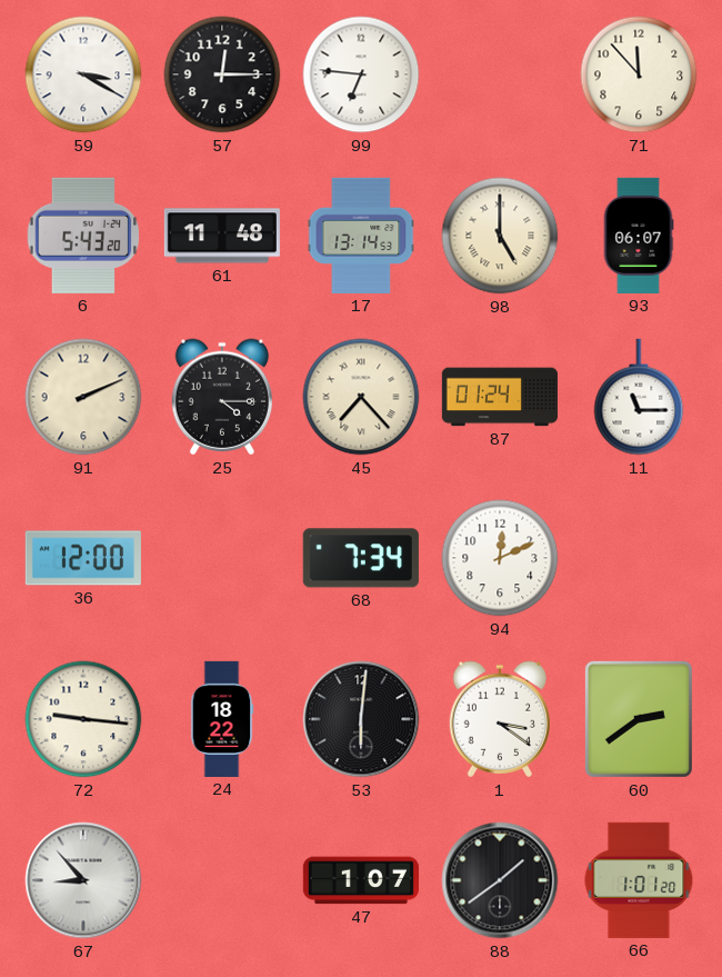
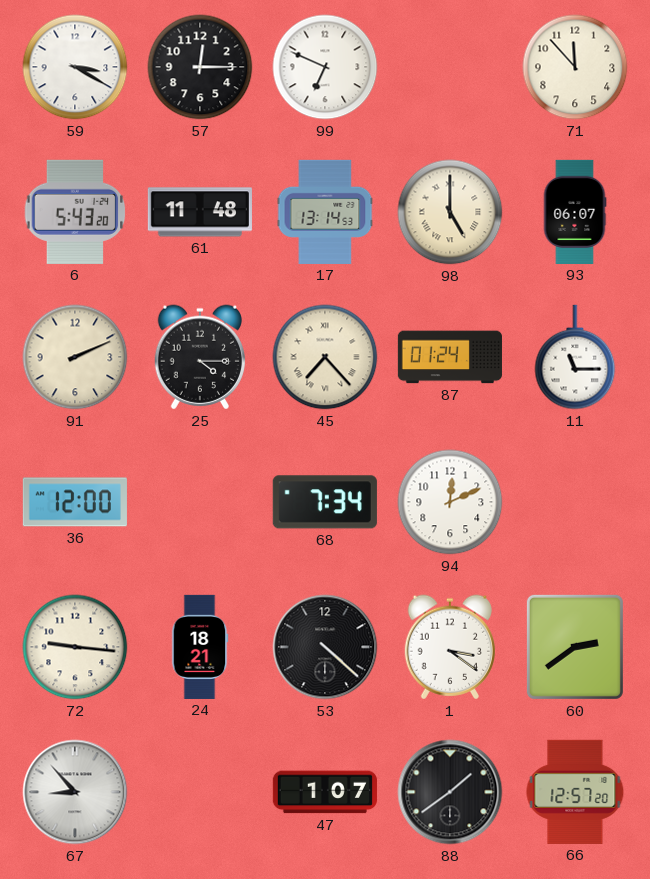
99: 6:46 -> 6:49 (325, 67)
24: 18:22 -> 18:21 (200, 647)
53: 6:01 -> 4:22 (325, 647)
66: 1:01 -> 12:57 (575, 792)
